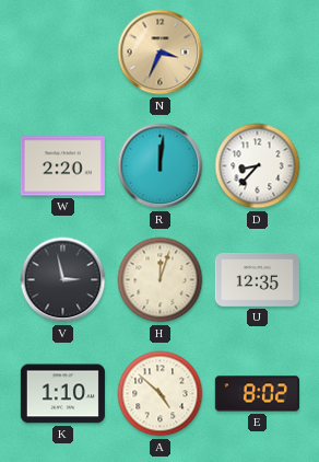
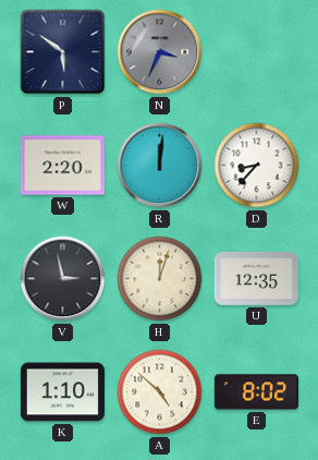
P: none -> 5:51 (63, 52)
N dial: champagne -> grey (160, 52)
